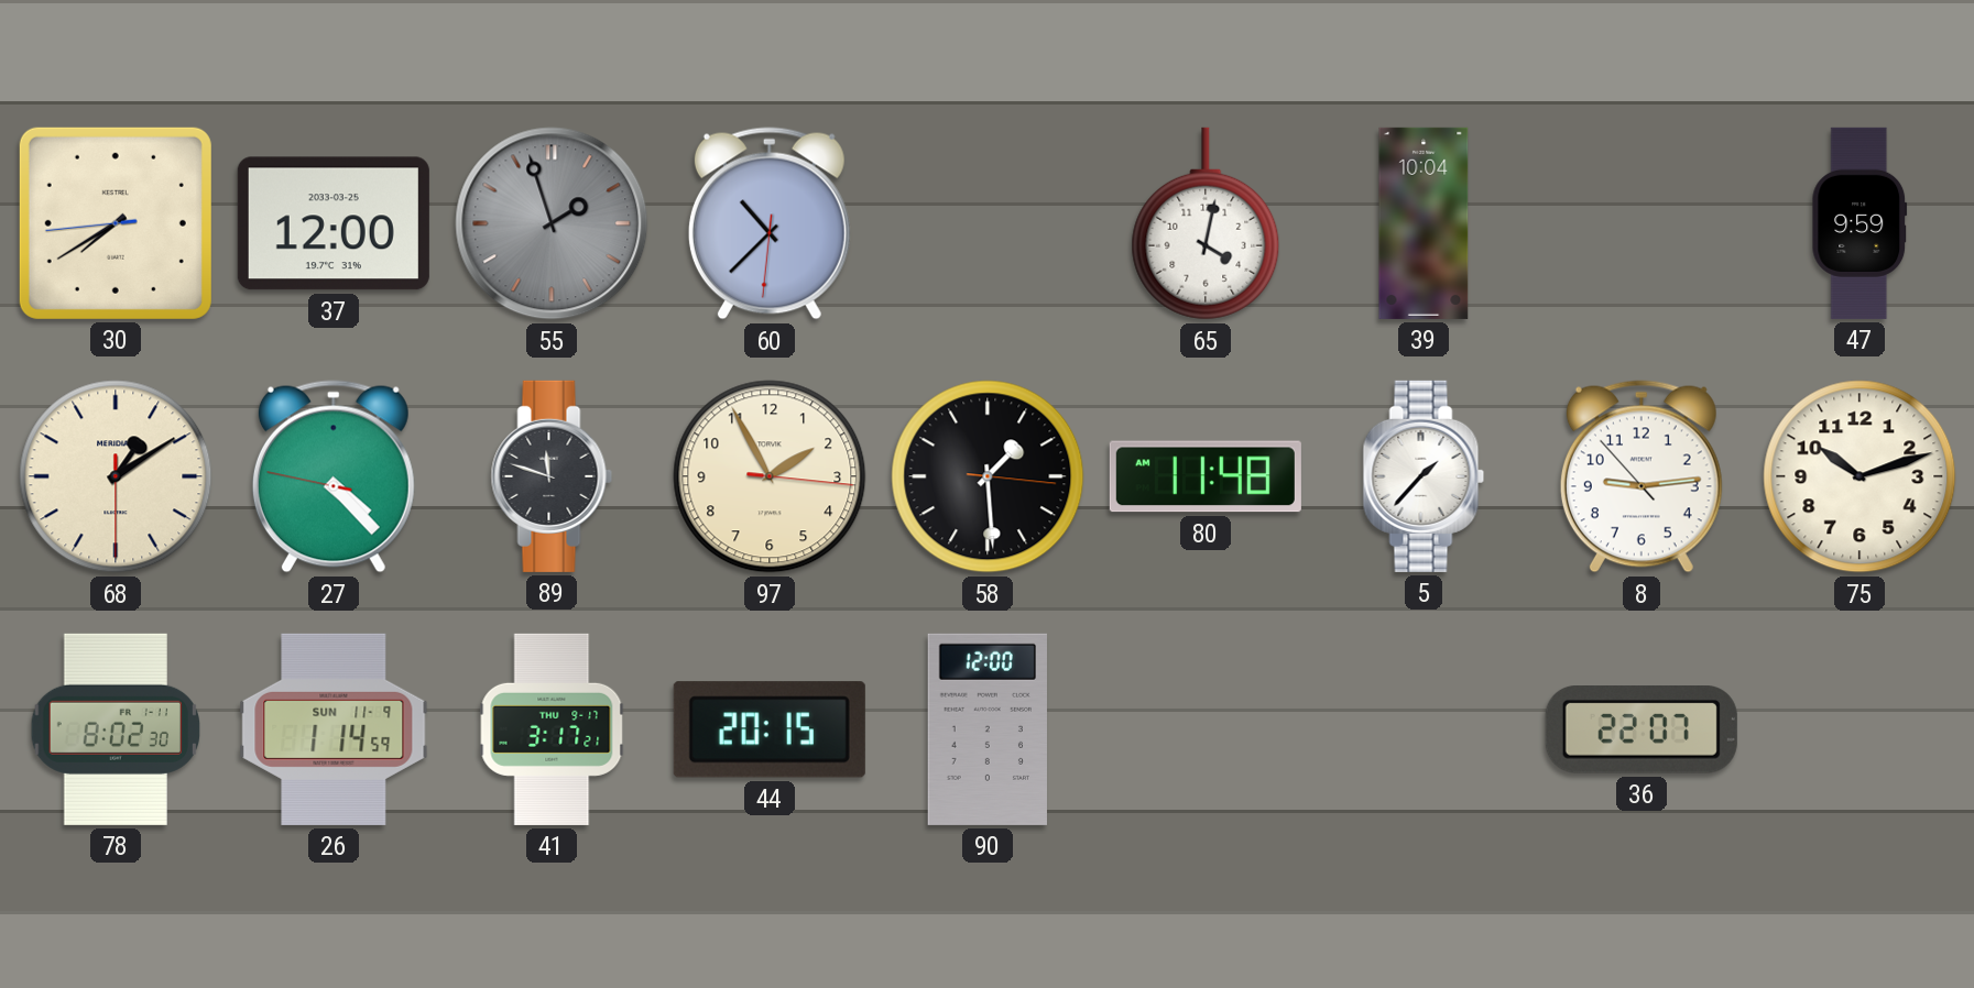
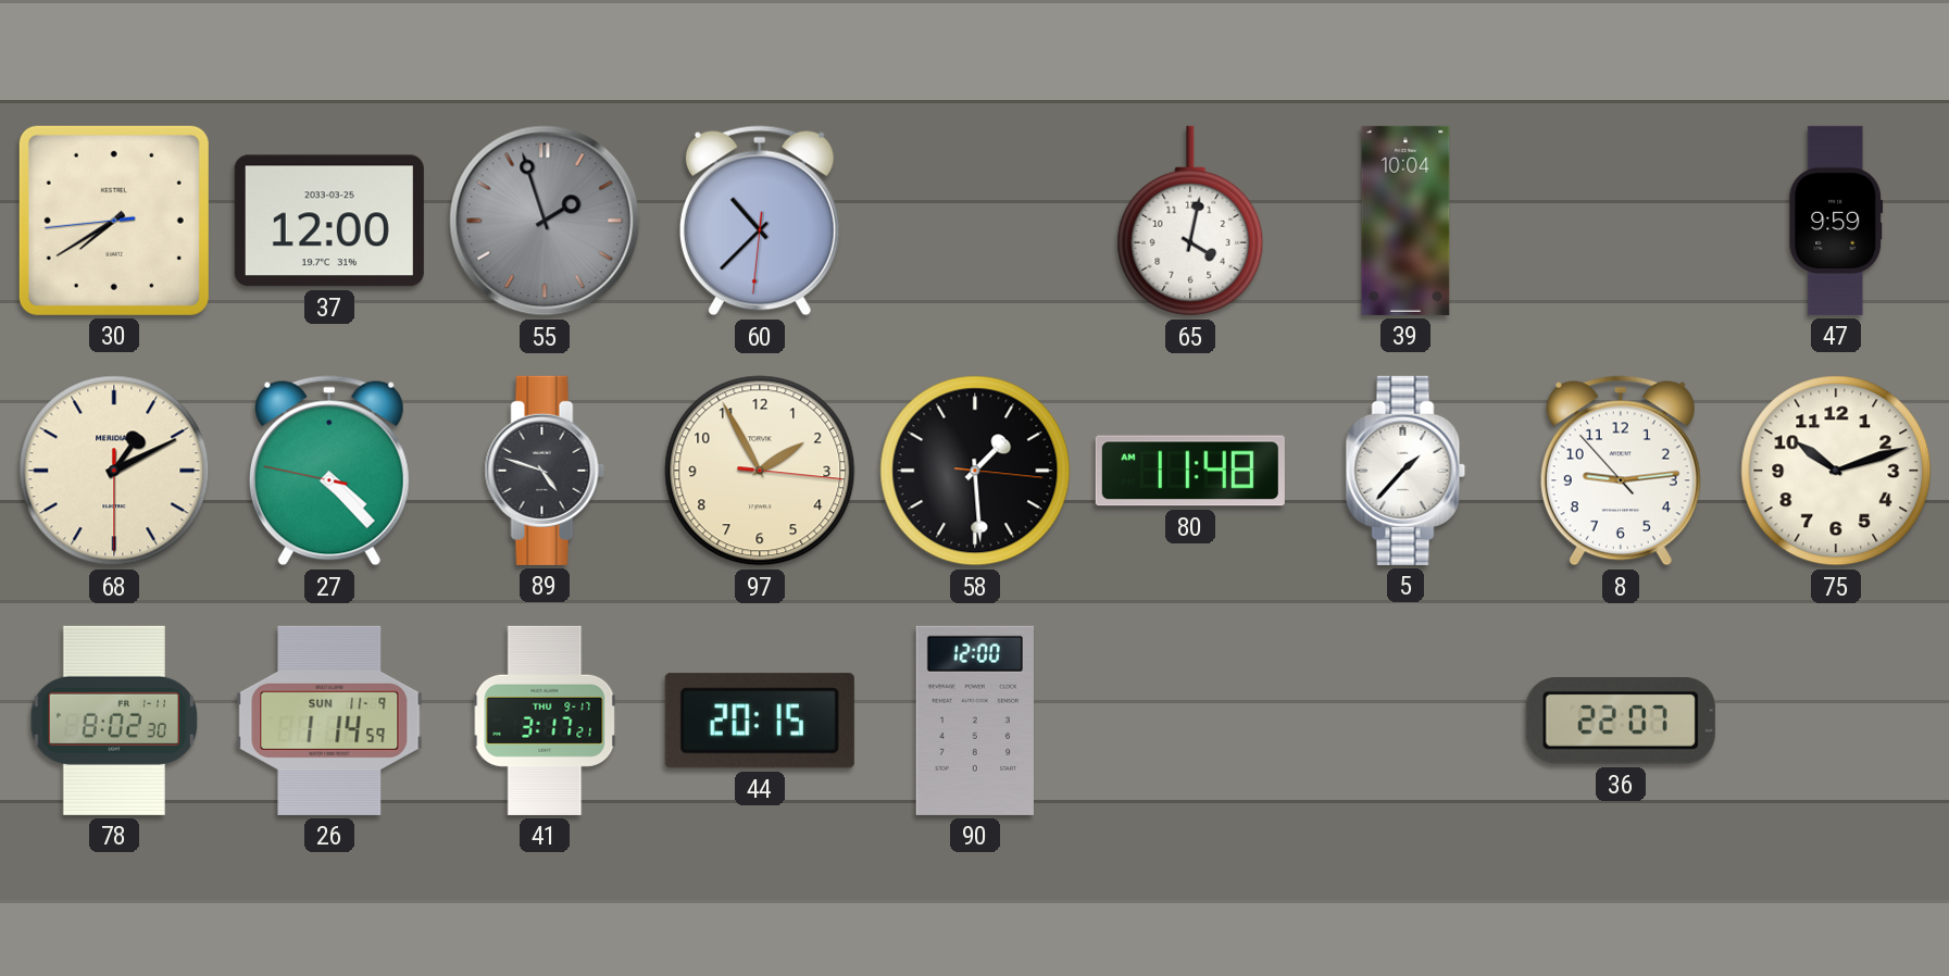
68: 1:09 -> 1:10 (114, 471)
89: 11:48 -> 4:48 (545, 471)
